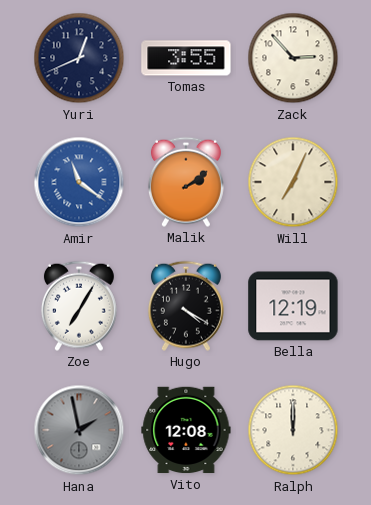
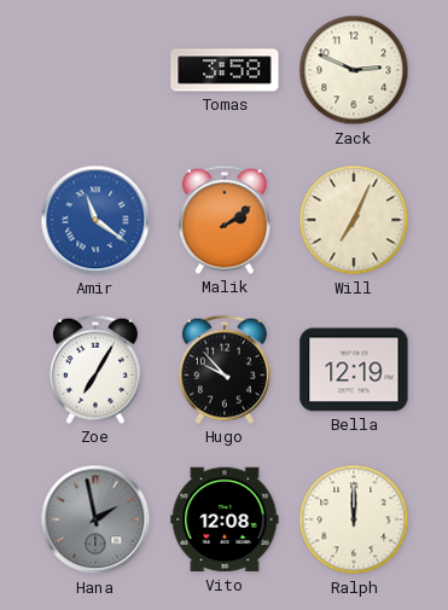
Yuri: 12:41 -> none (79, 58)
Tomas: 3:55 -> 3:58 (225, 70)
Zack: 2:53 -> 2:49 (354, 70)
Hugo: 4:20 -> 9:53 (225, 370)
